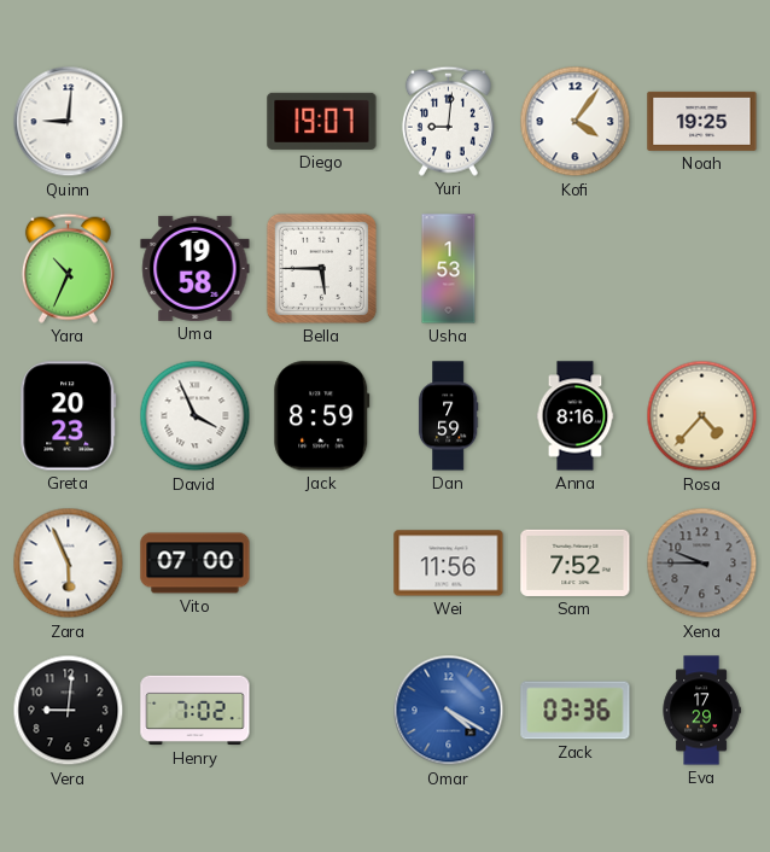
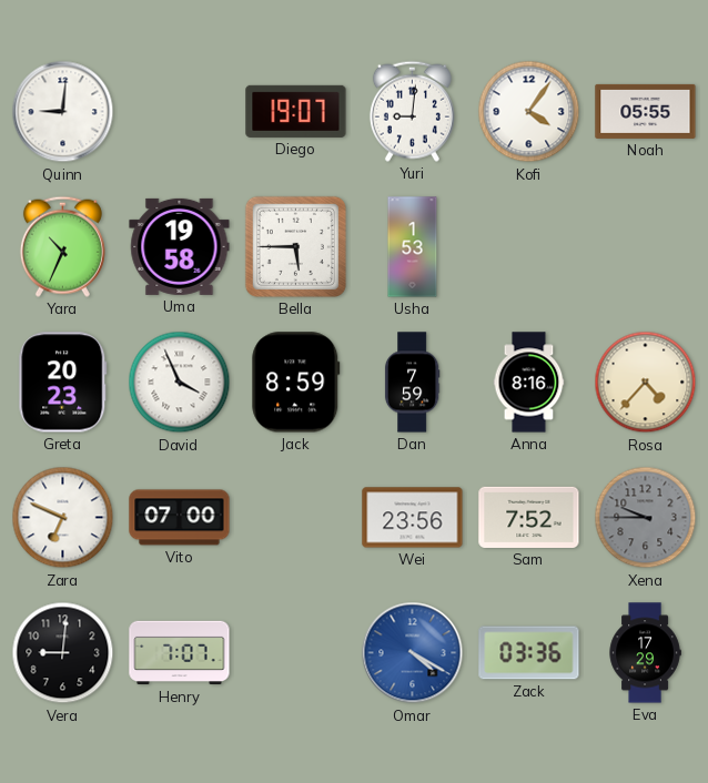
Noah: 19:25 -> 05:55 (646, 111)
Zara: 5:56 -> 6:49 (63, 518)
Wei: 11:56 -> 23:56 (413, 518)
Henry: 7:02 -> 7:07 (180, 653)
